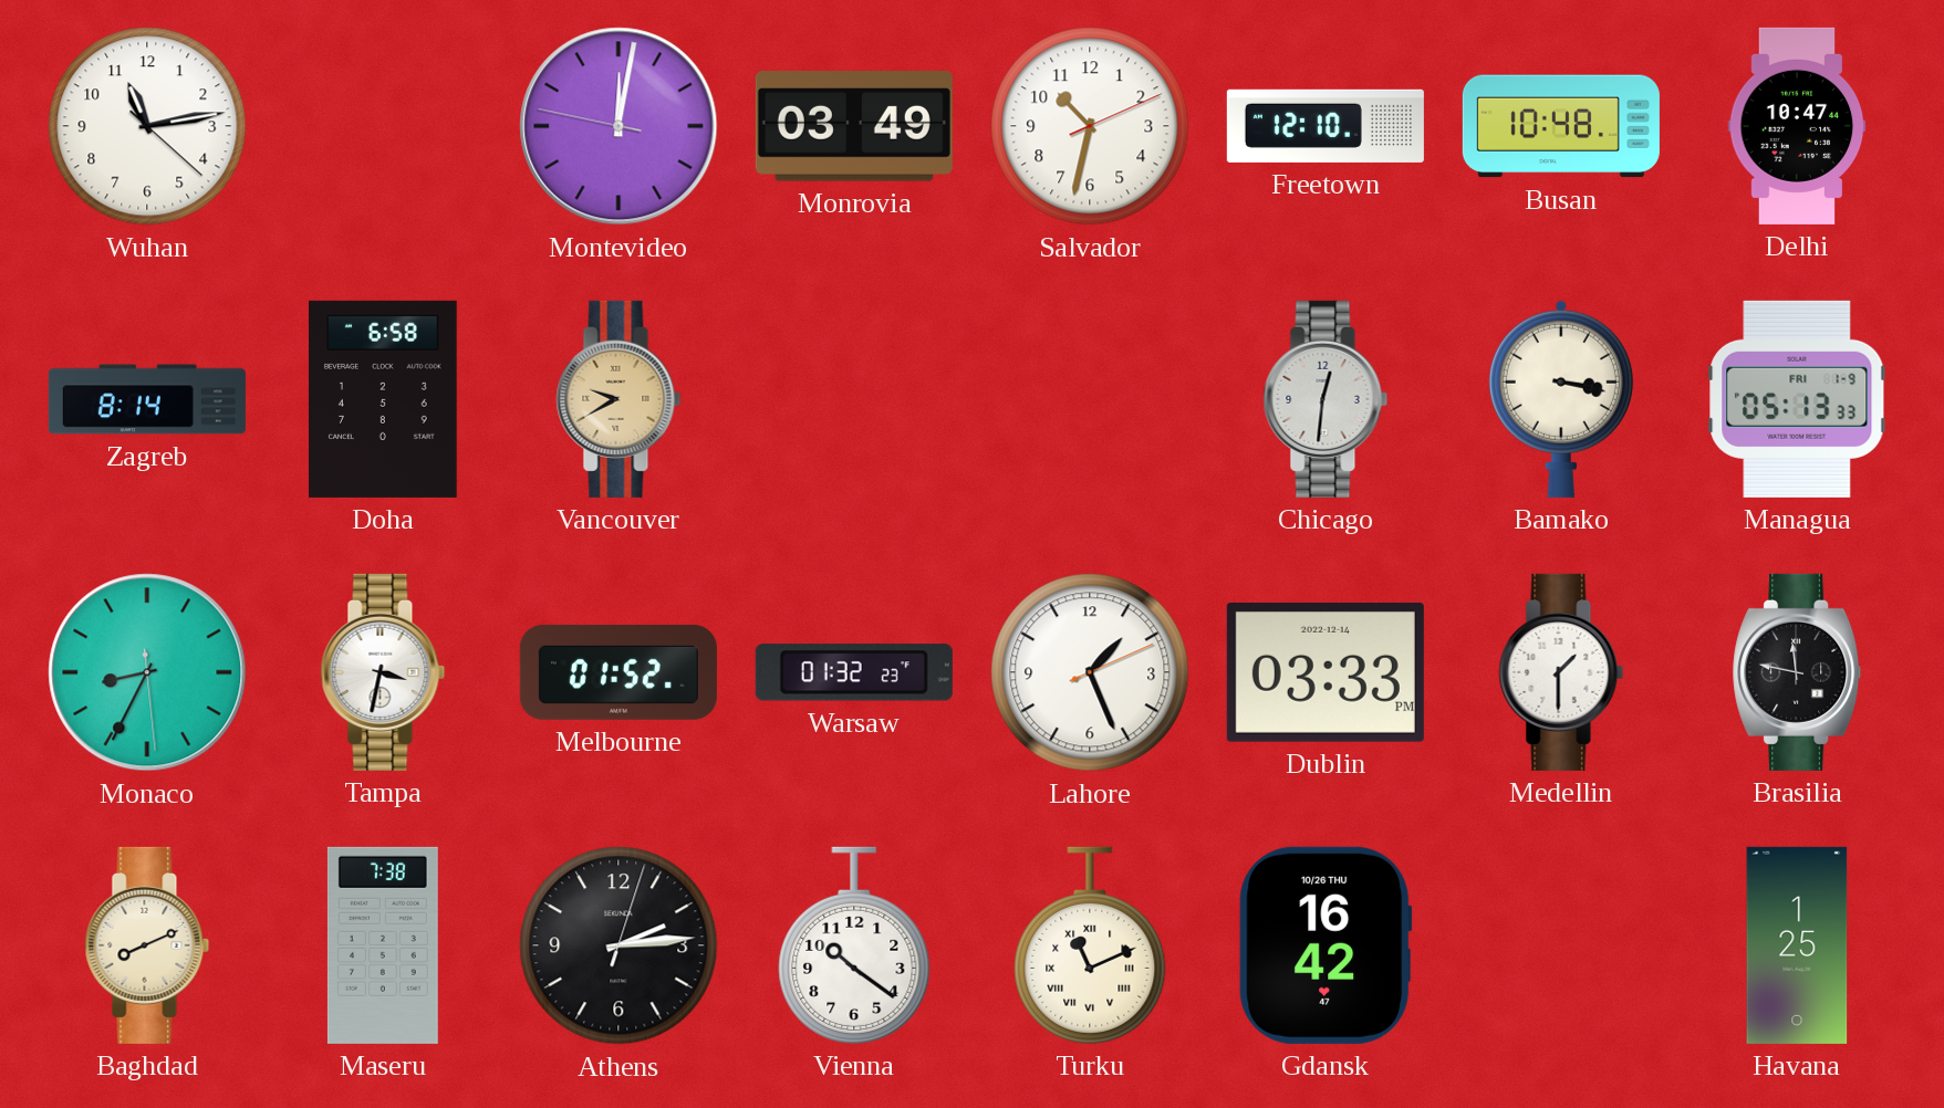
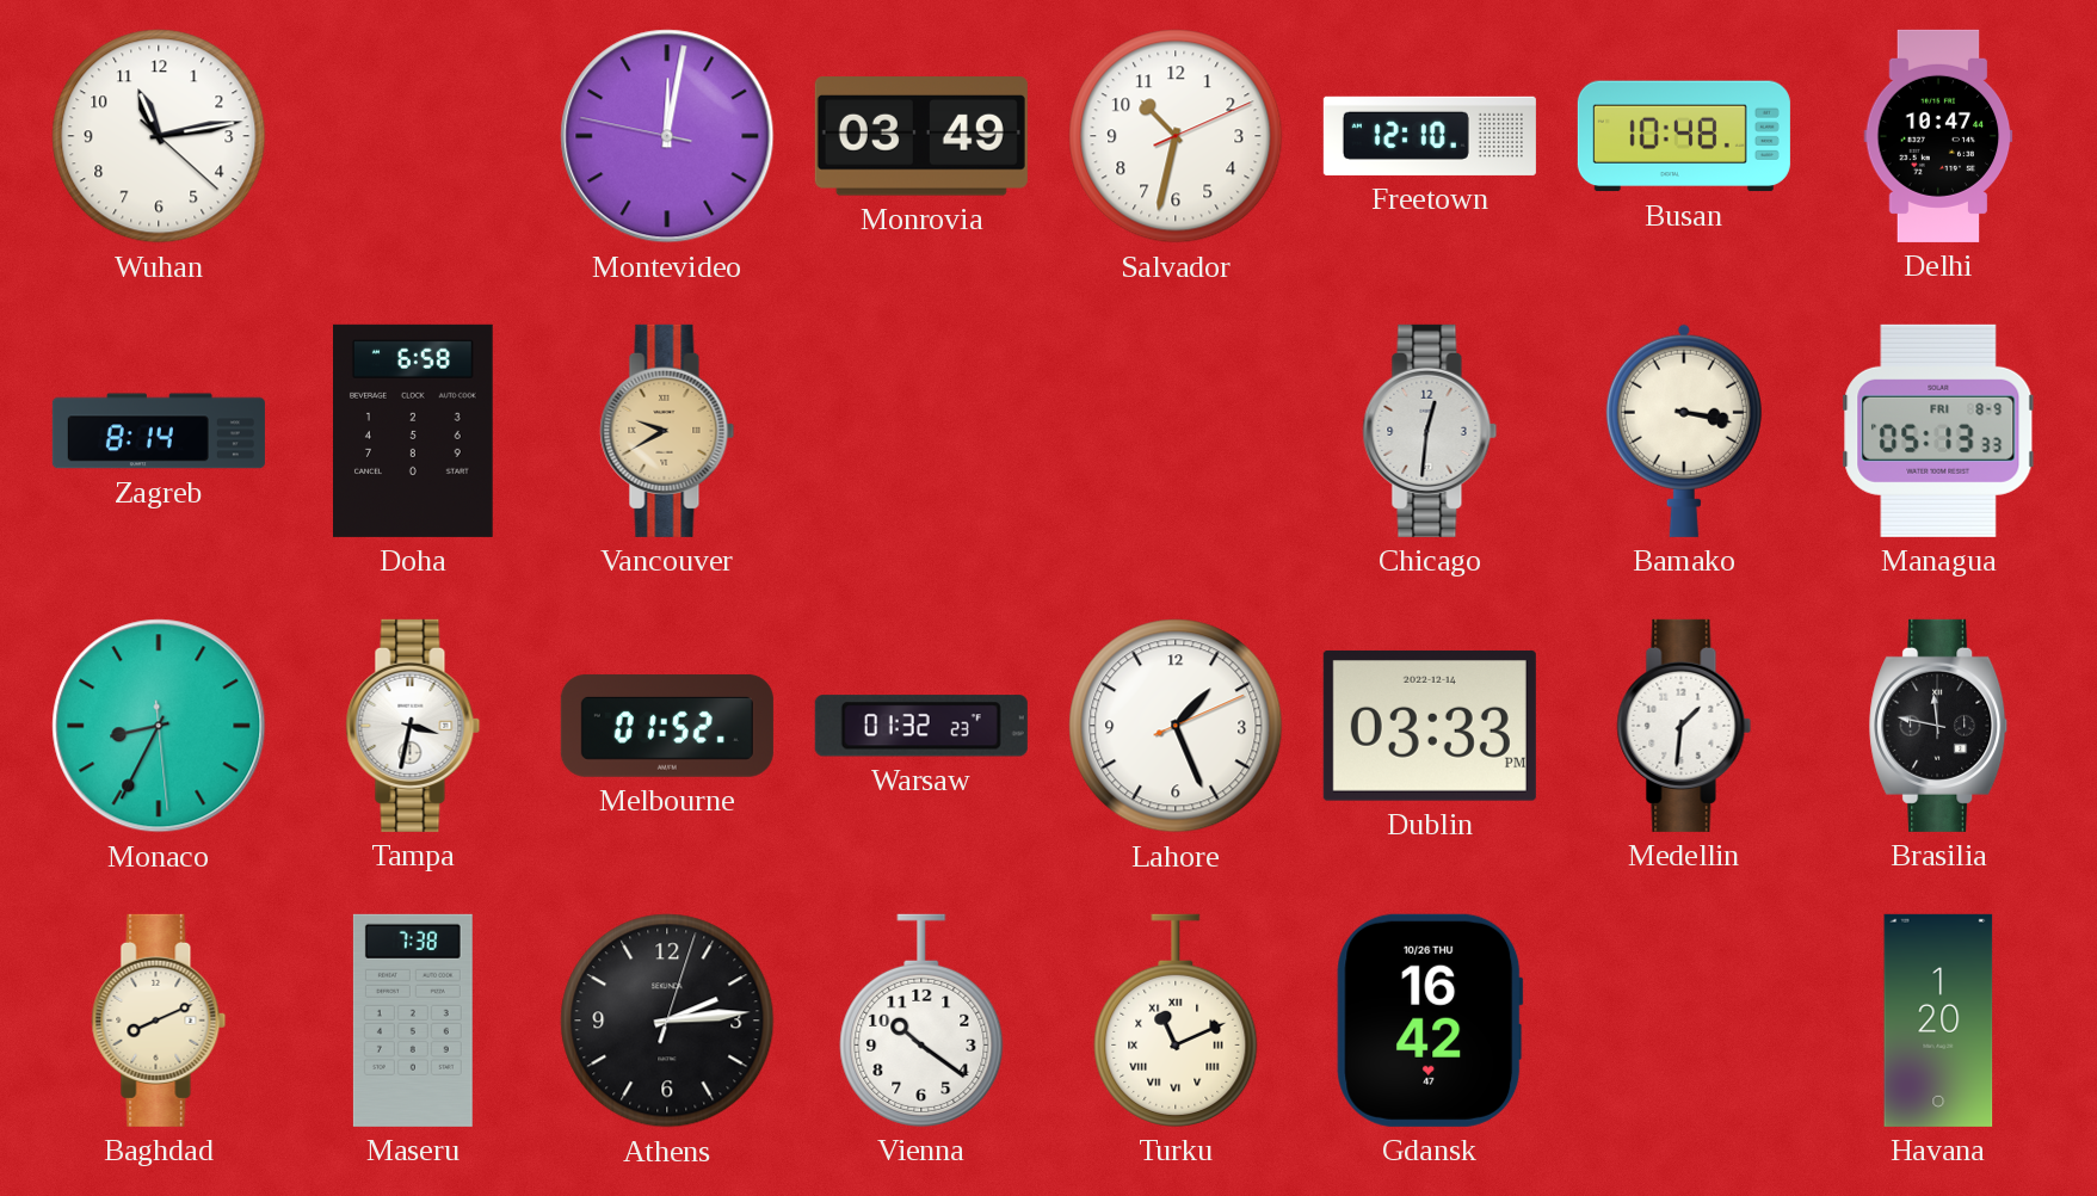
Managua date: FRI 1-9 -> FRI 8-9 (1938, 431)
Medellin: 1:30 -> 1:31 (1684, 726)
Havana: 1:25 -> 1:20 (1938, 1021)
